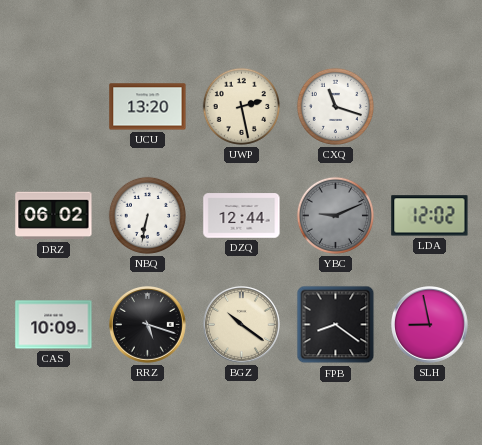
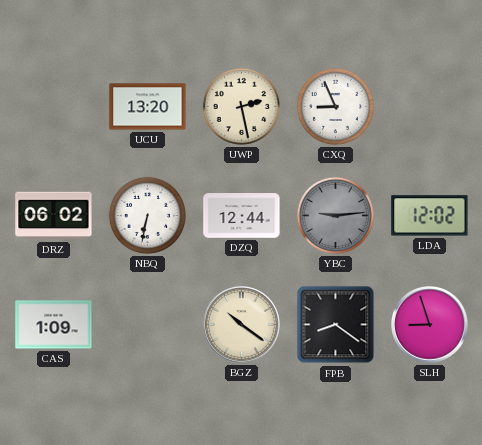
CXQ: 11:18 -> 8:56 (335, 106)
YBC: 9:11 -> 9:14 (335, 215)
CAS: 10:09 -> 1:09 (54, 325)
RRZ: 5:18 -> none (148, 325)
SLH: 8:58 -> 8:57 (430, 325)
